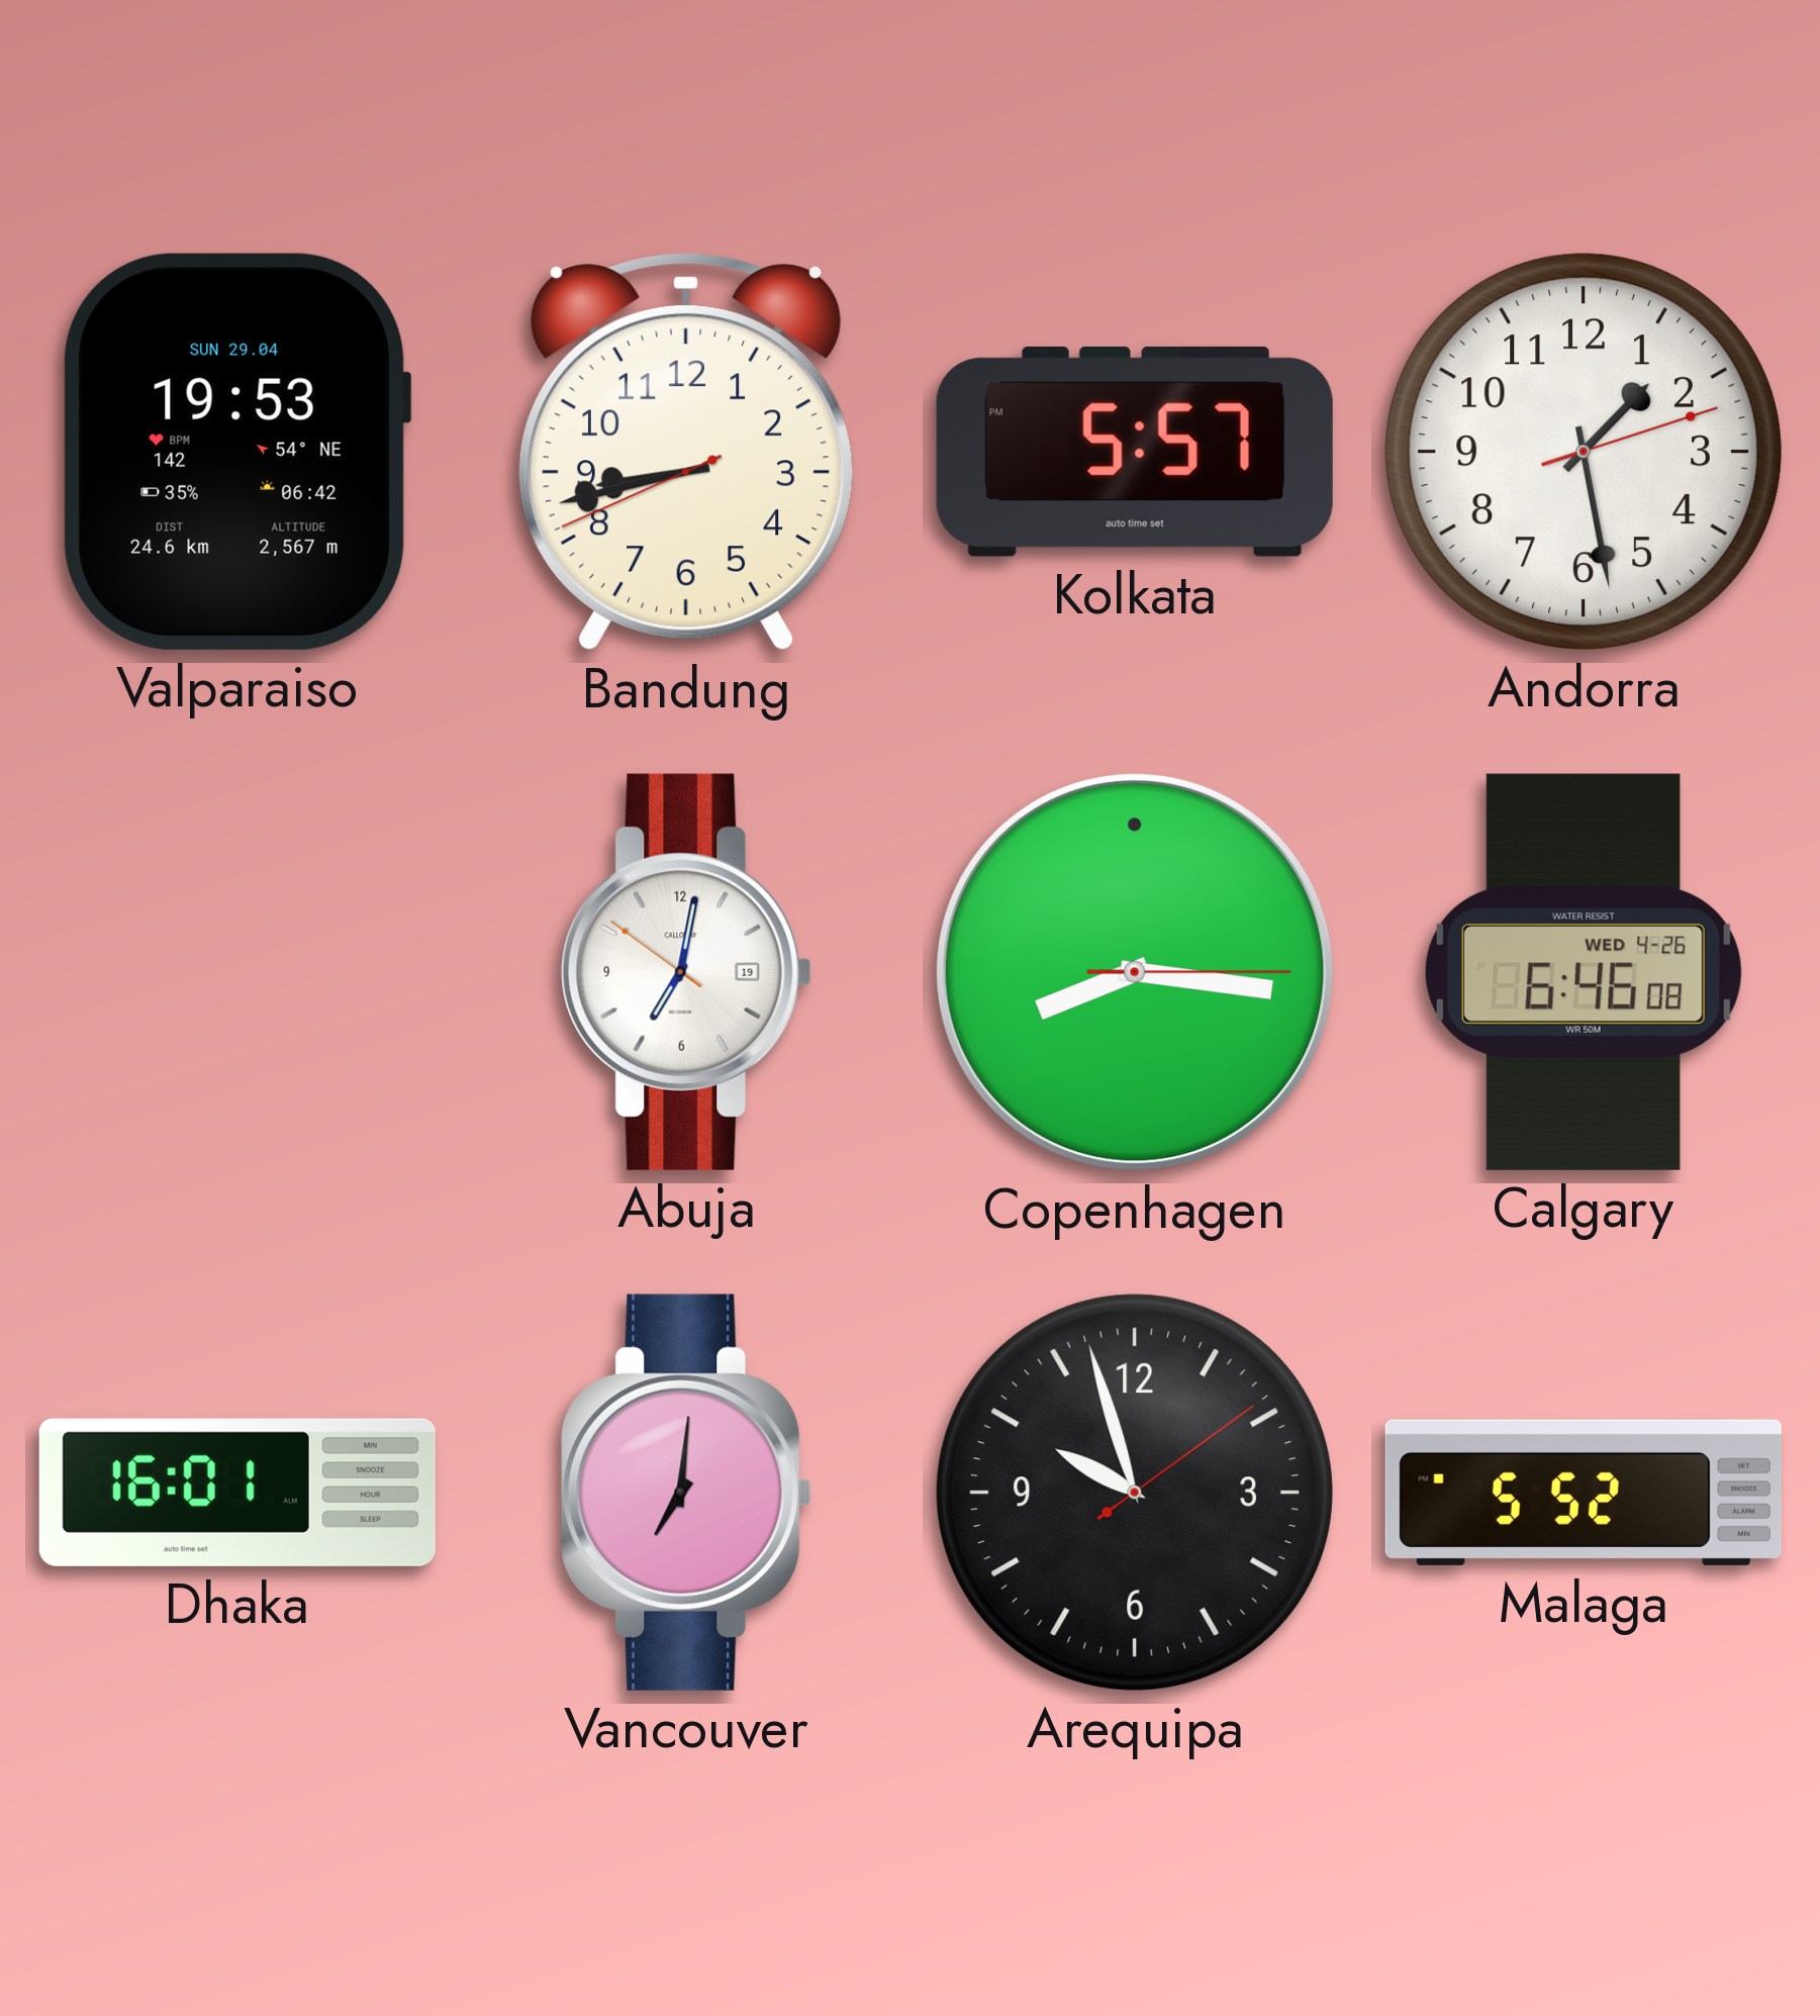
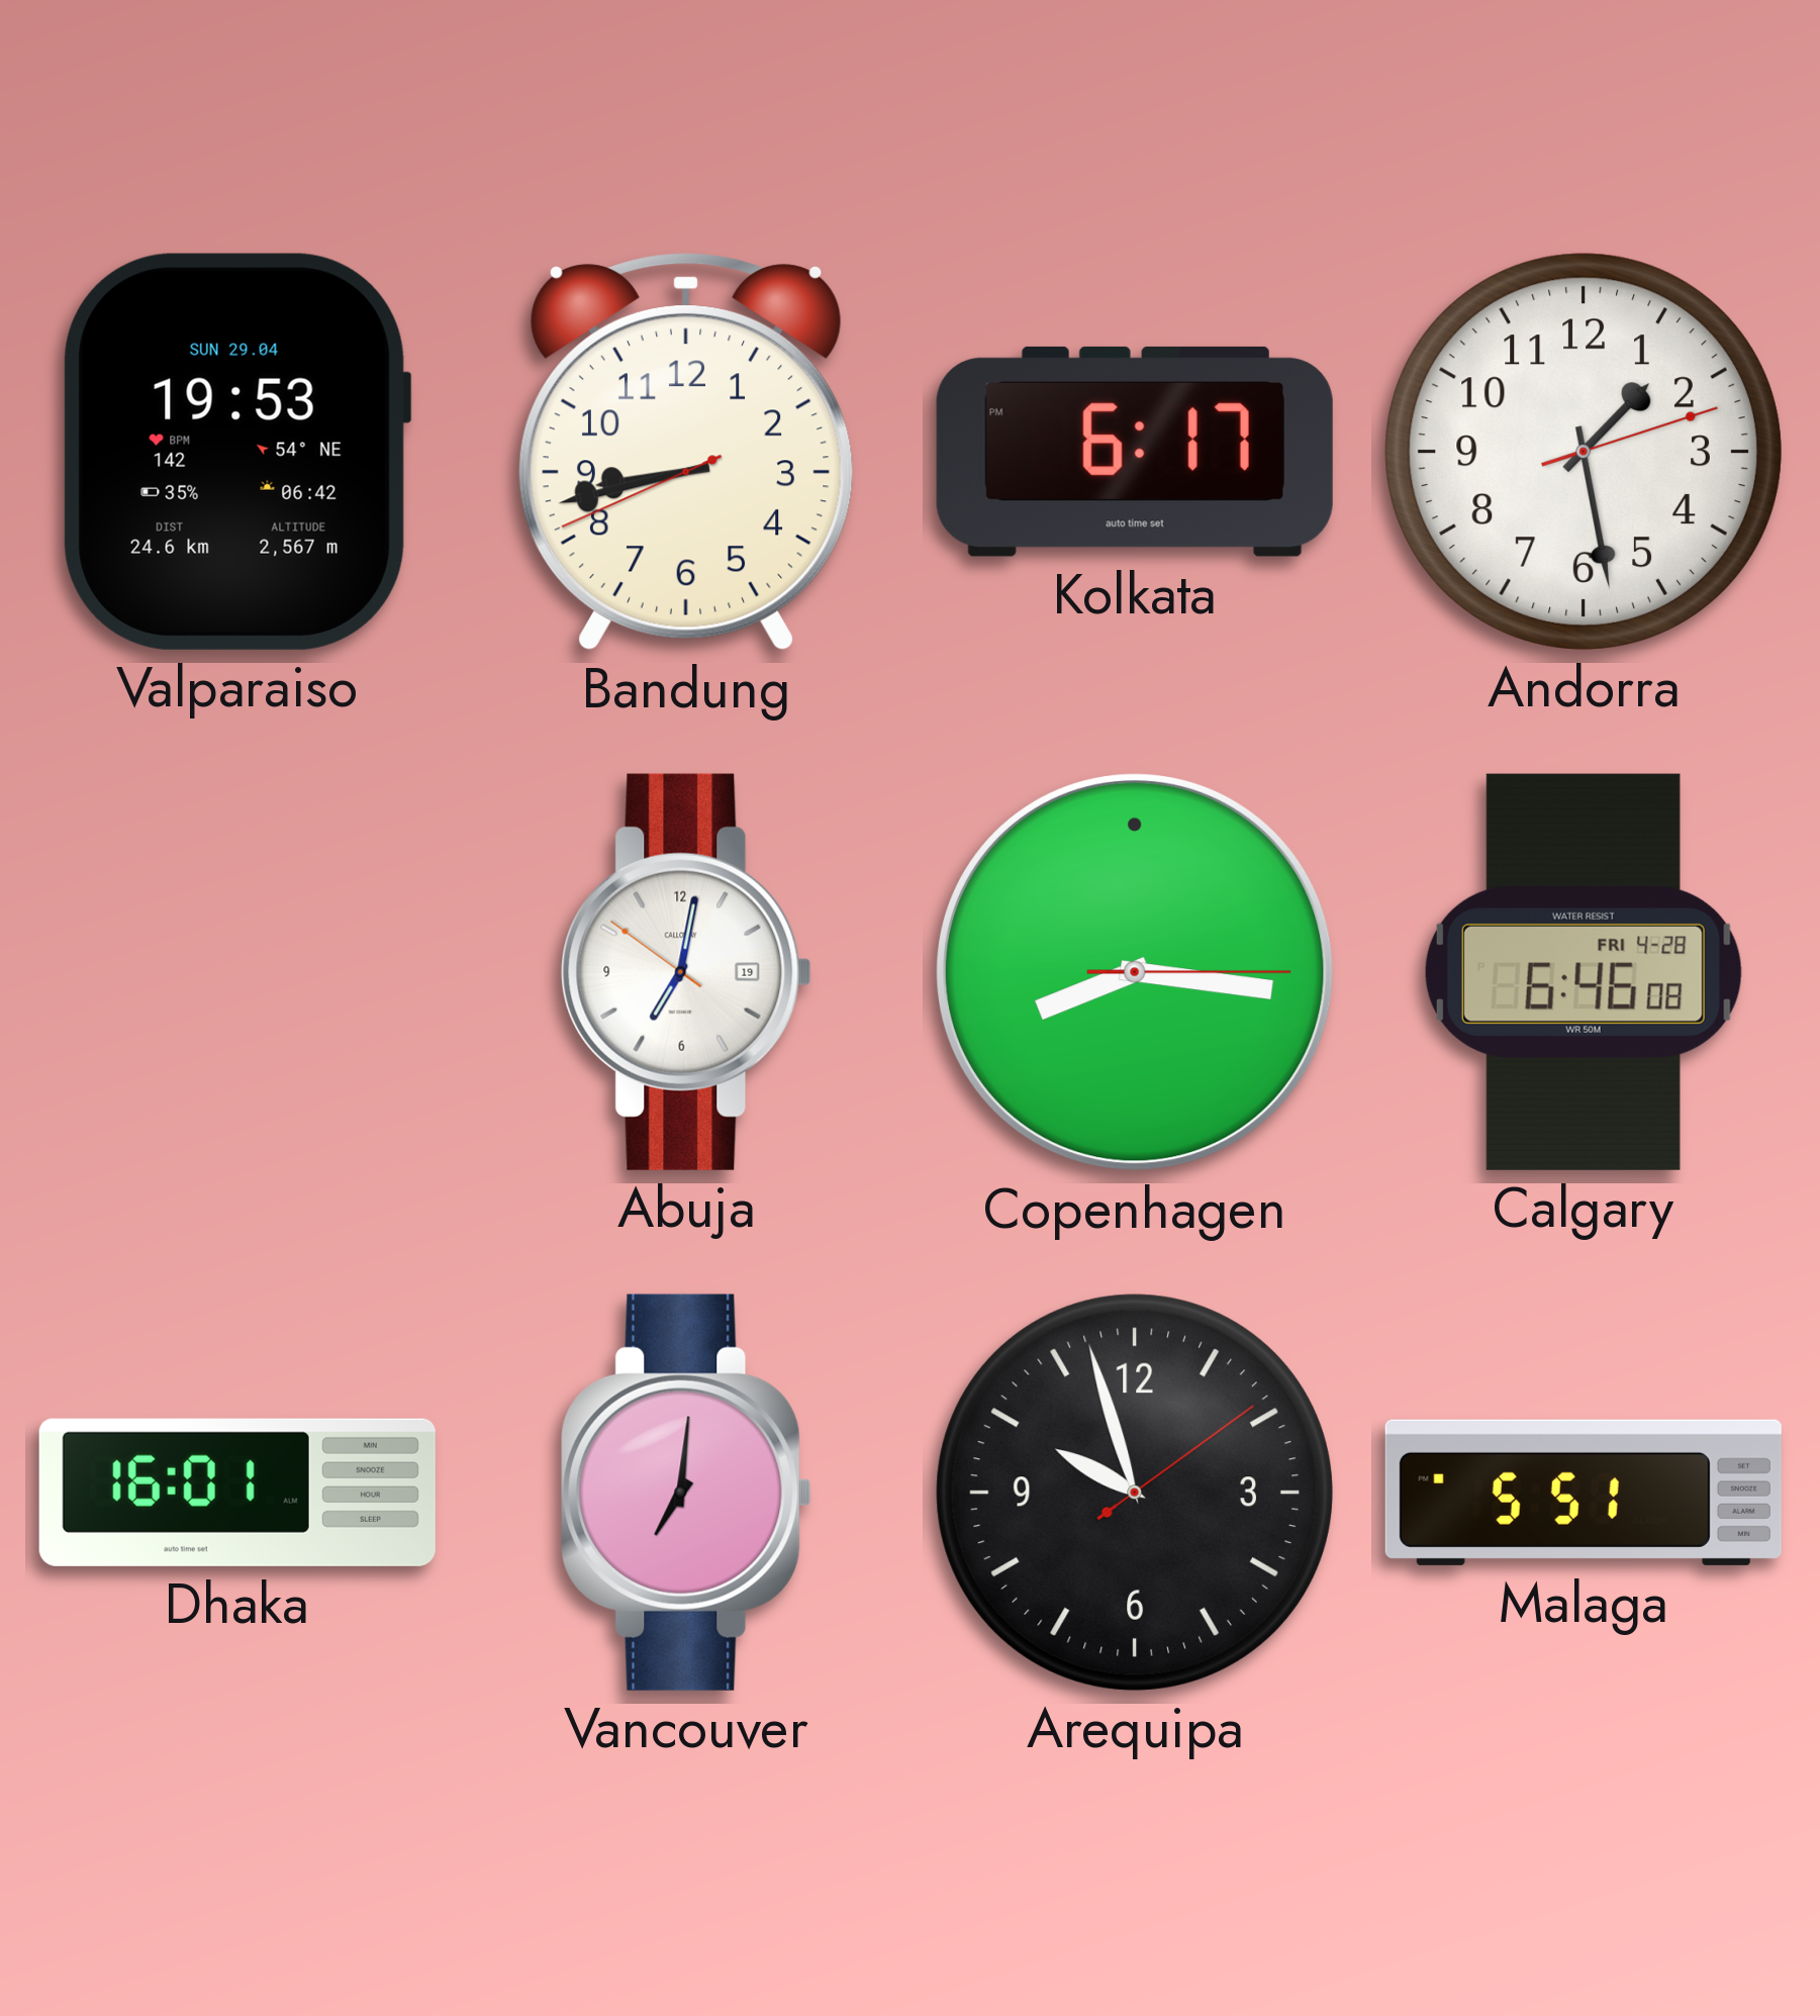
Kolkata: 5:57 -> 6:17 (1135, 452)
Calgary date: WED 4-26 -> FRI 4-28 (1584, 972)
Malaga: 5:52 -> 5:51 (1584, 1493)
